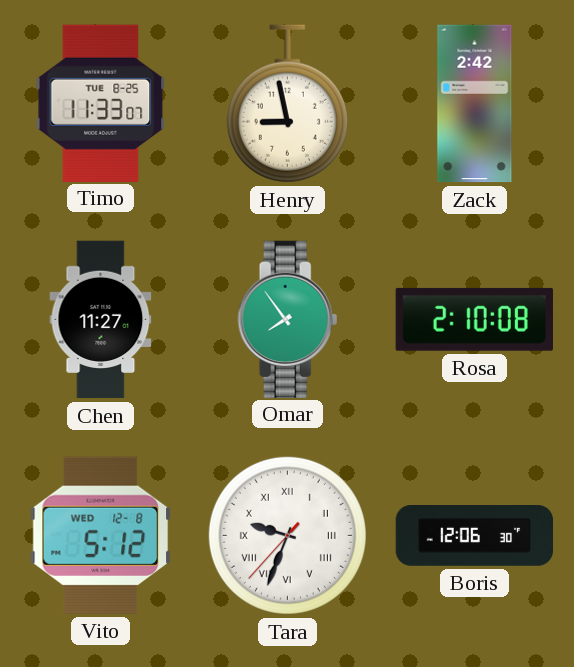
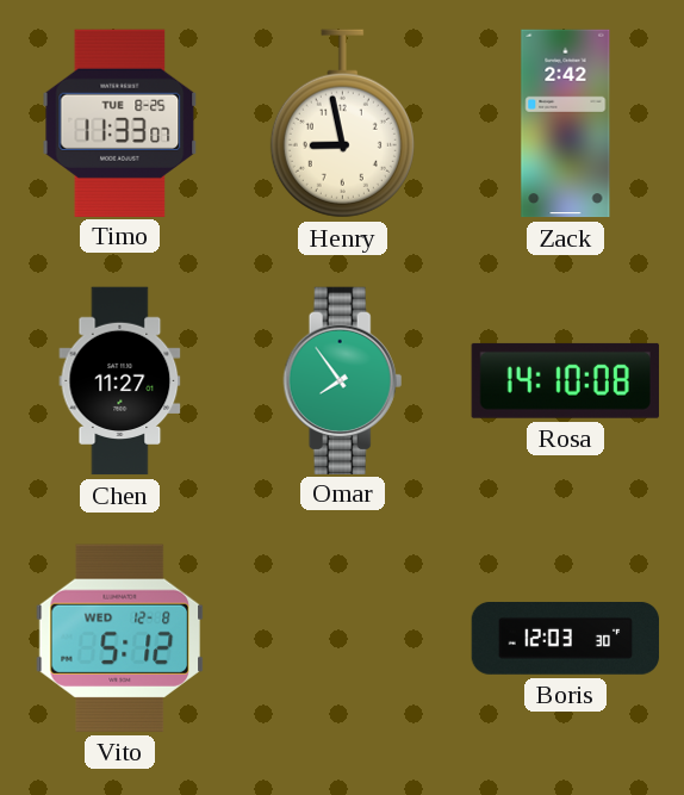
Rosa: 2:10 -> 14:10 (565, 380)
Tara: 9:33 -> none (287, 535)
Boris: 12:06 -> 12:03 (566, 639)
